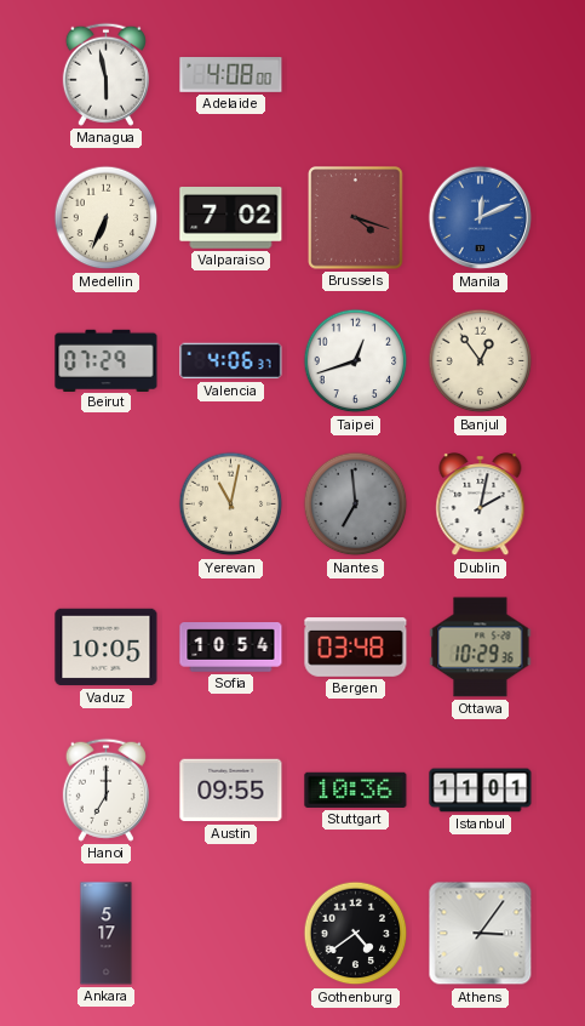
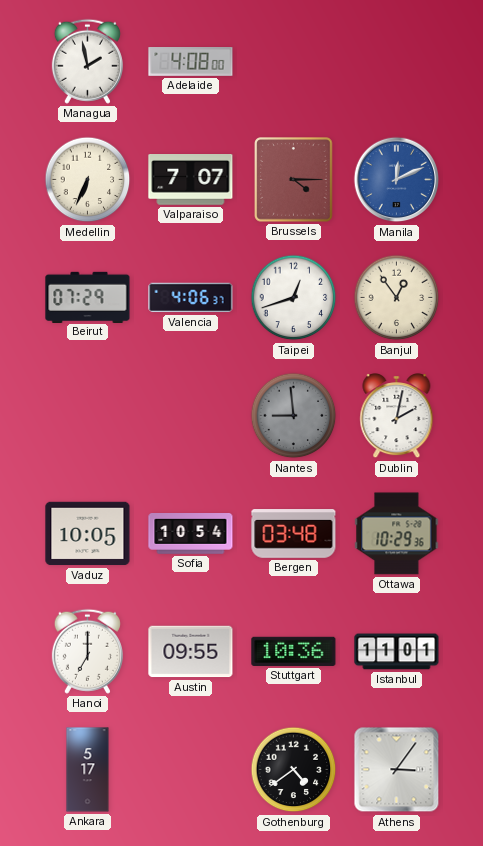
Managua: 5:58 -> 1:58 (87, 61)
Valparaiso: 7:02 -> 7:07 (191, 180)
Brussels: 4:18 -> 4:15 (294, 180)
Yerevan: 11:02 -> none (231, 505)
Nantes: 6:59 -> 8:59 (294, 416)
